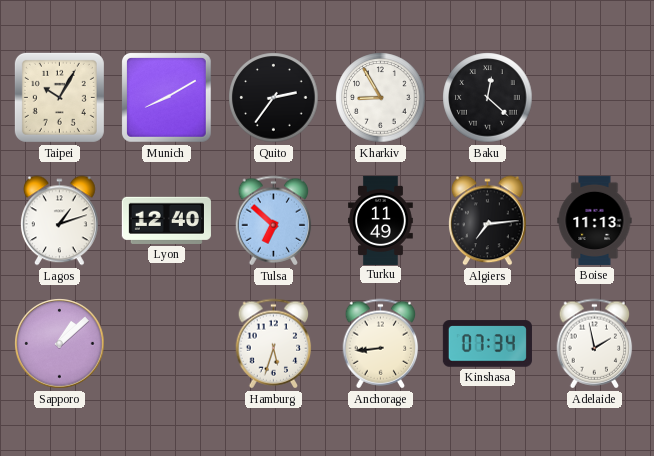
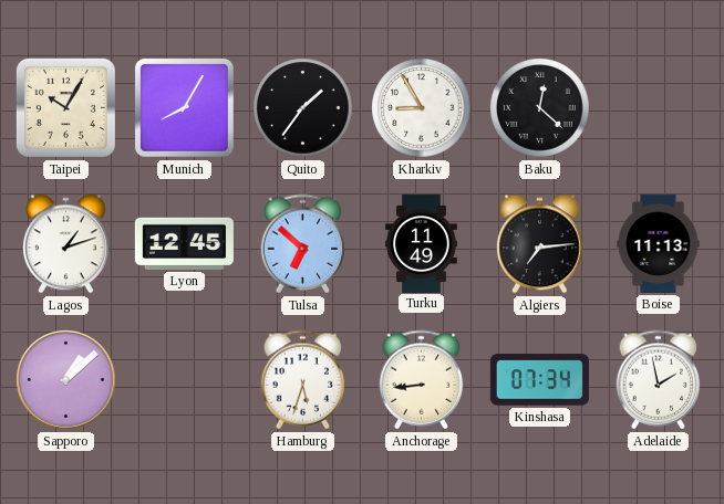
Munich: 8:10 -> 8:05 (185, 108)
Quito: 2:36 -> 1:36 (303, 108)
Lyon: 12:40 -> 12:45 (184, 243)
